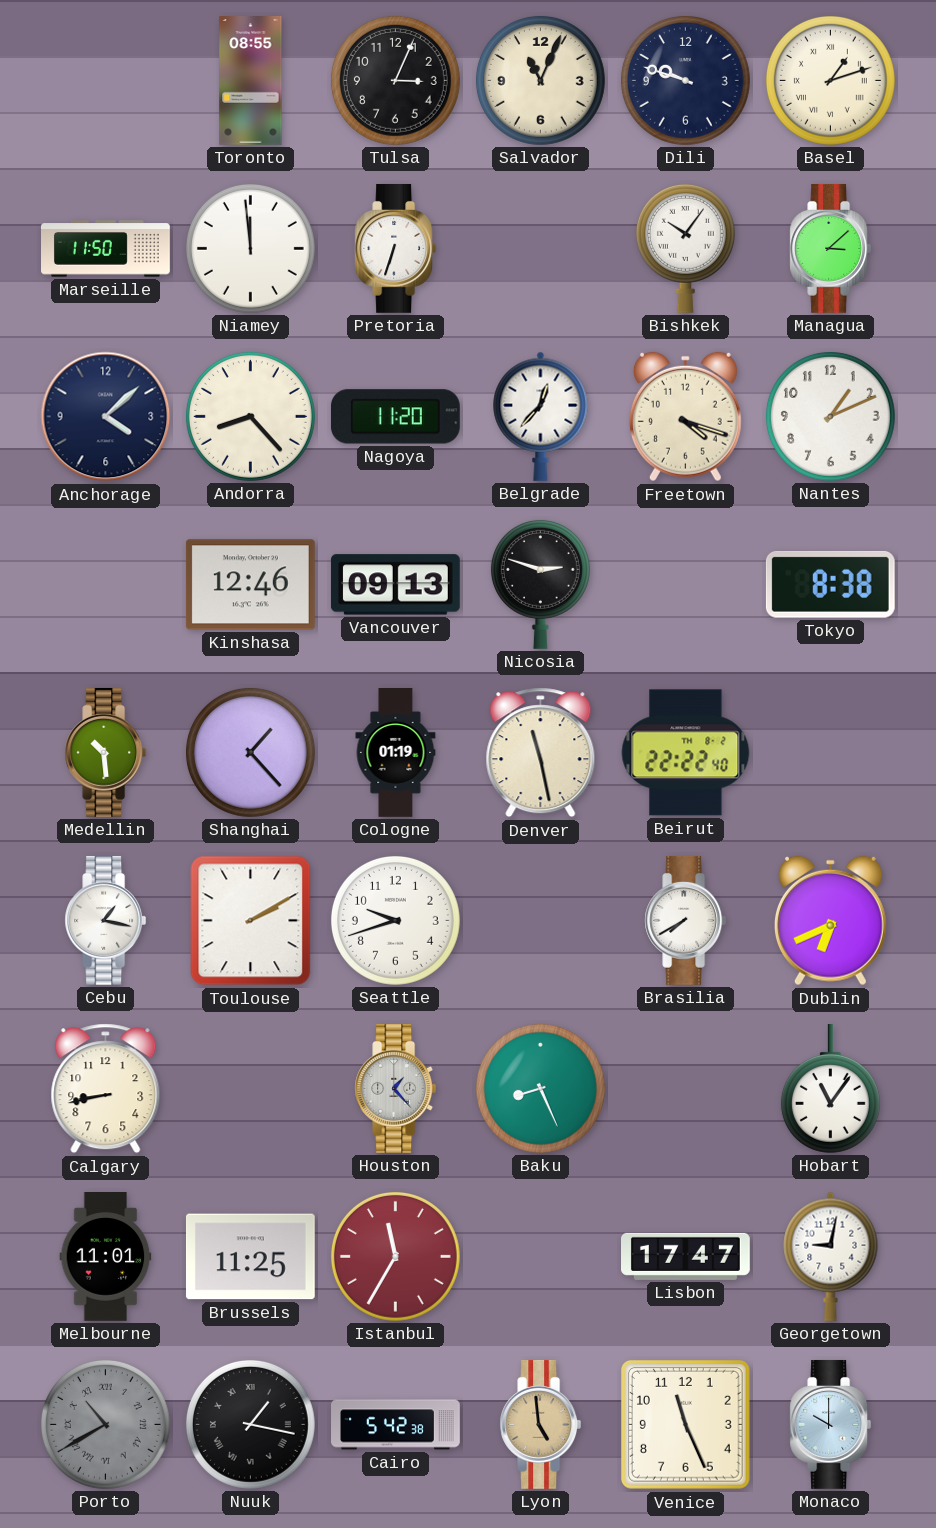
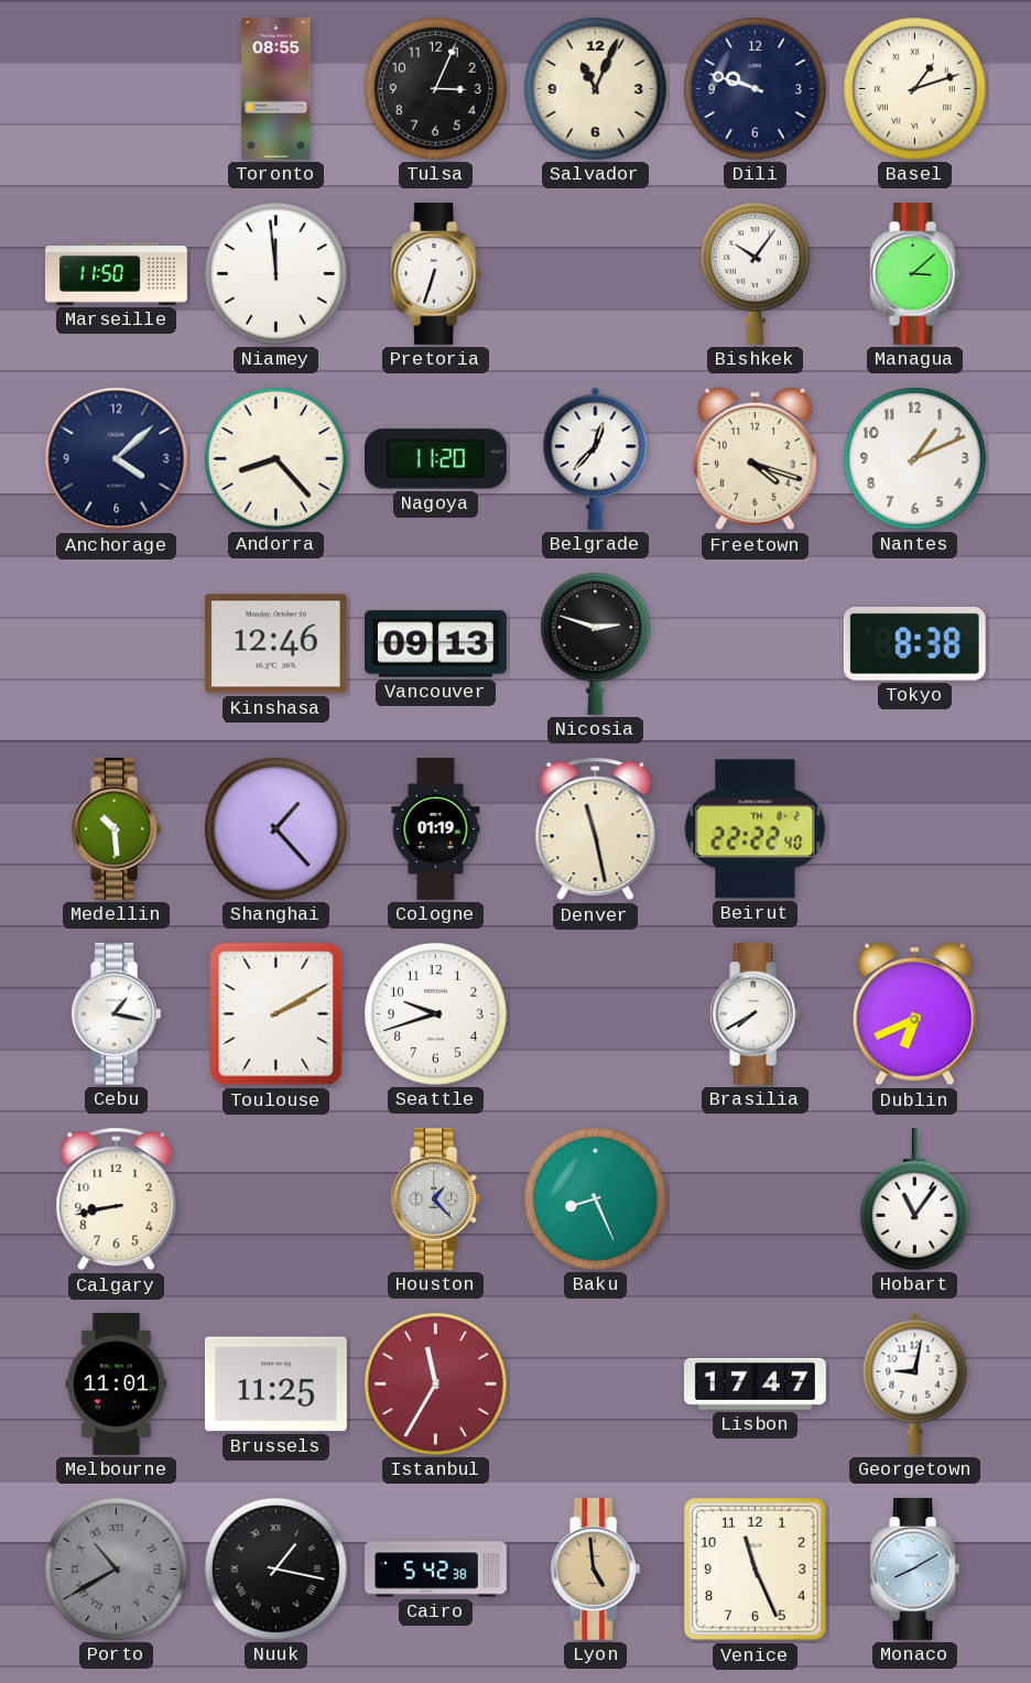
Monaco: 10:00 -> 8:10 (915, 1568)
